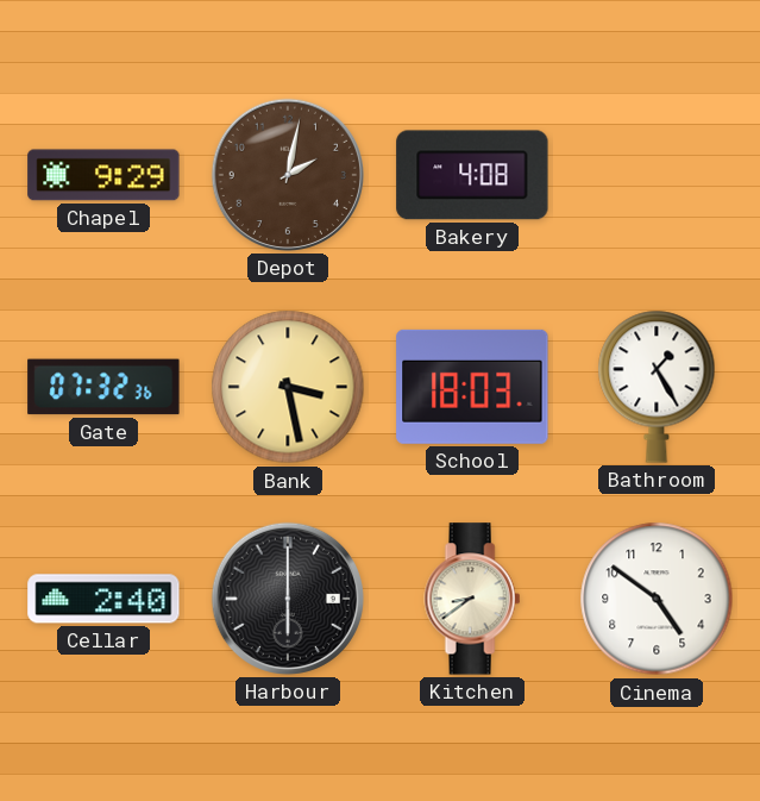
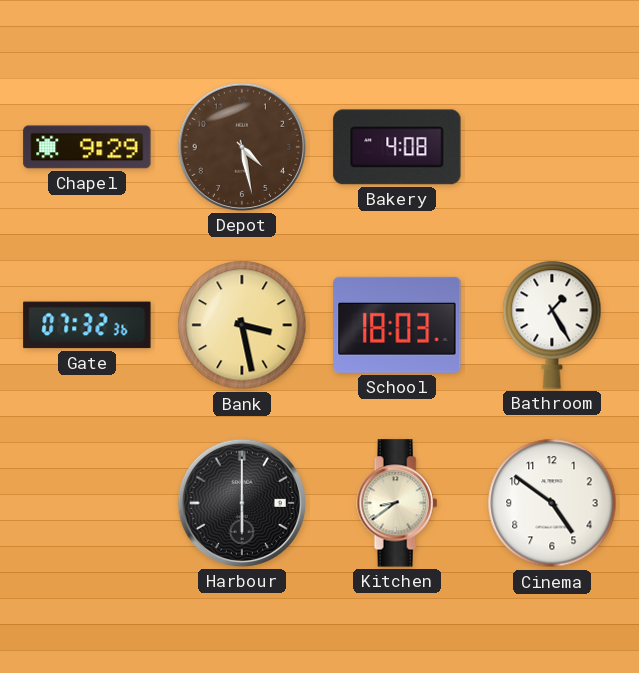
Depot: 2:02 -> 4:28 (242, 147)
Cellar: 2:40 -> none (103, 599)
